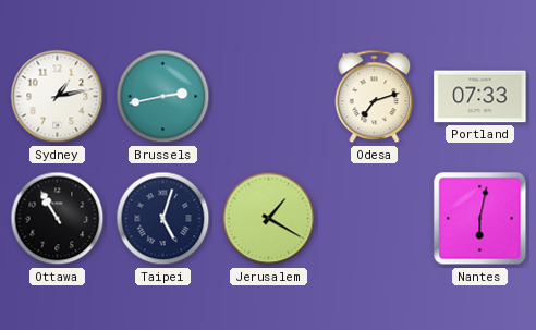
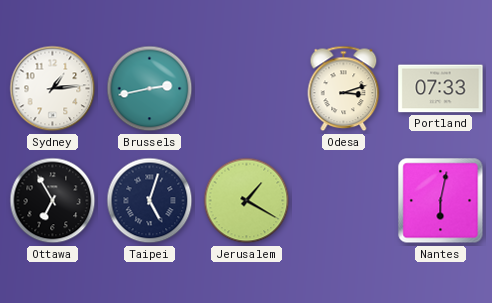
Sydney: 1:13 -> 1:14 (53, 89)
Odesa: 7:12 -> 3:12 (344, 89)
Ottawa: 10:55 -> 6:55 (53, 201)
